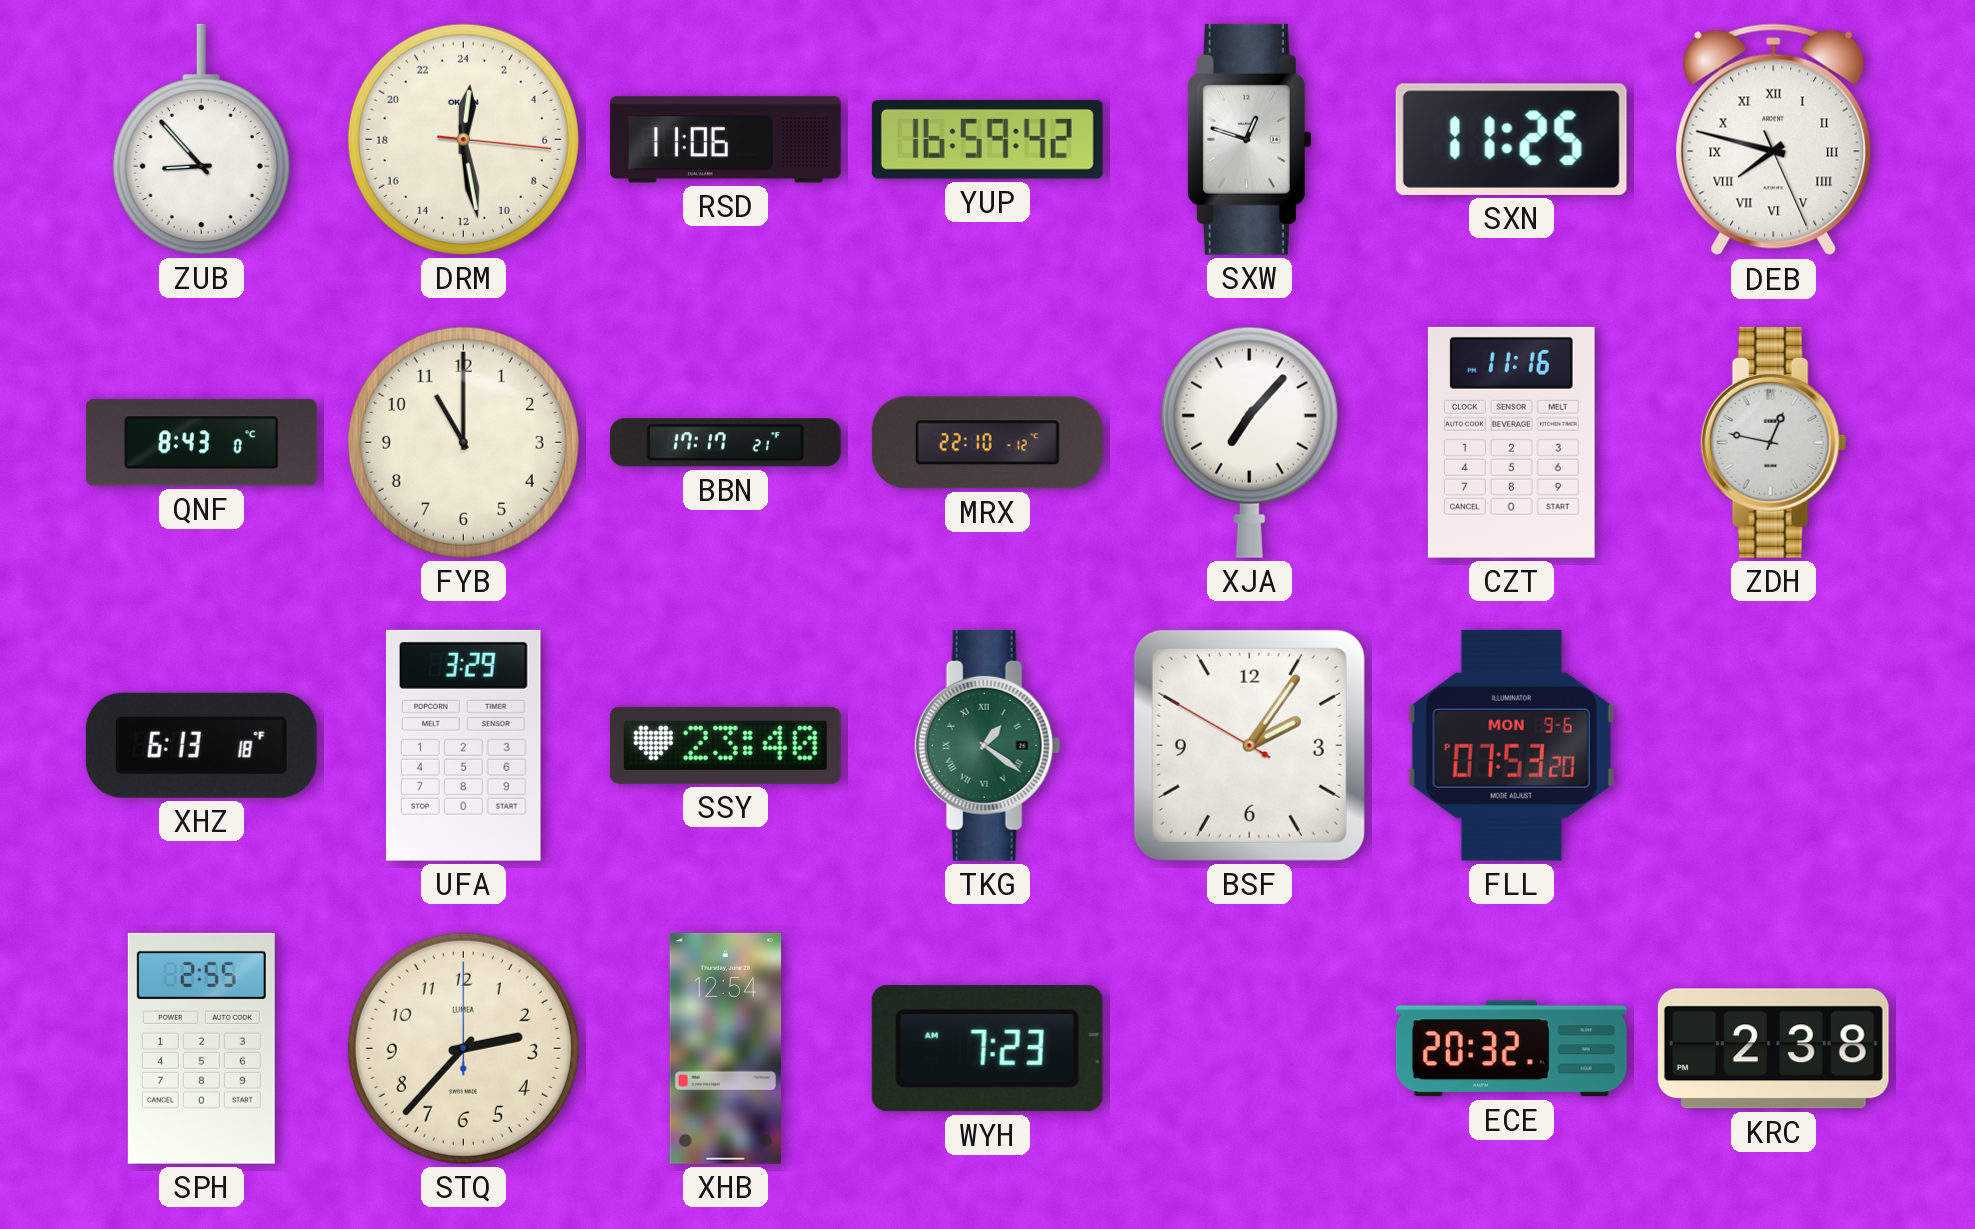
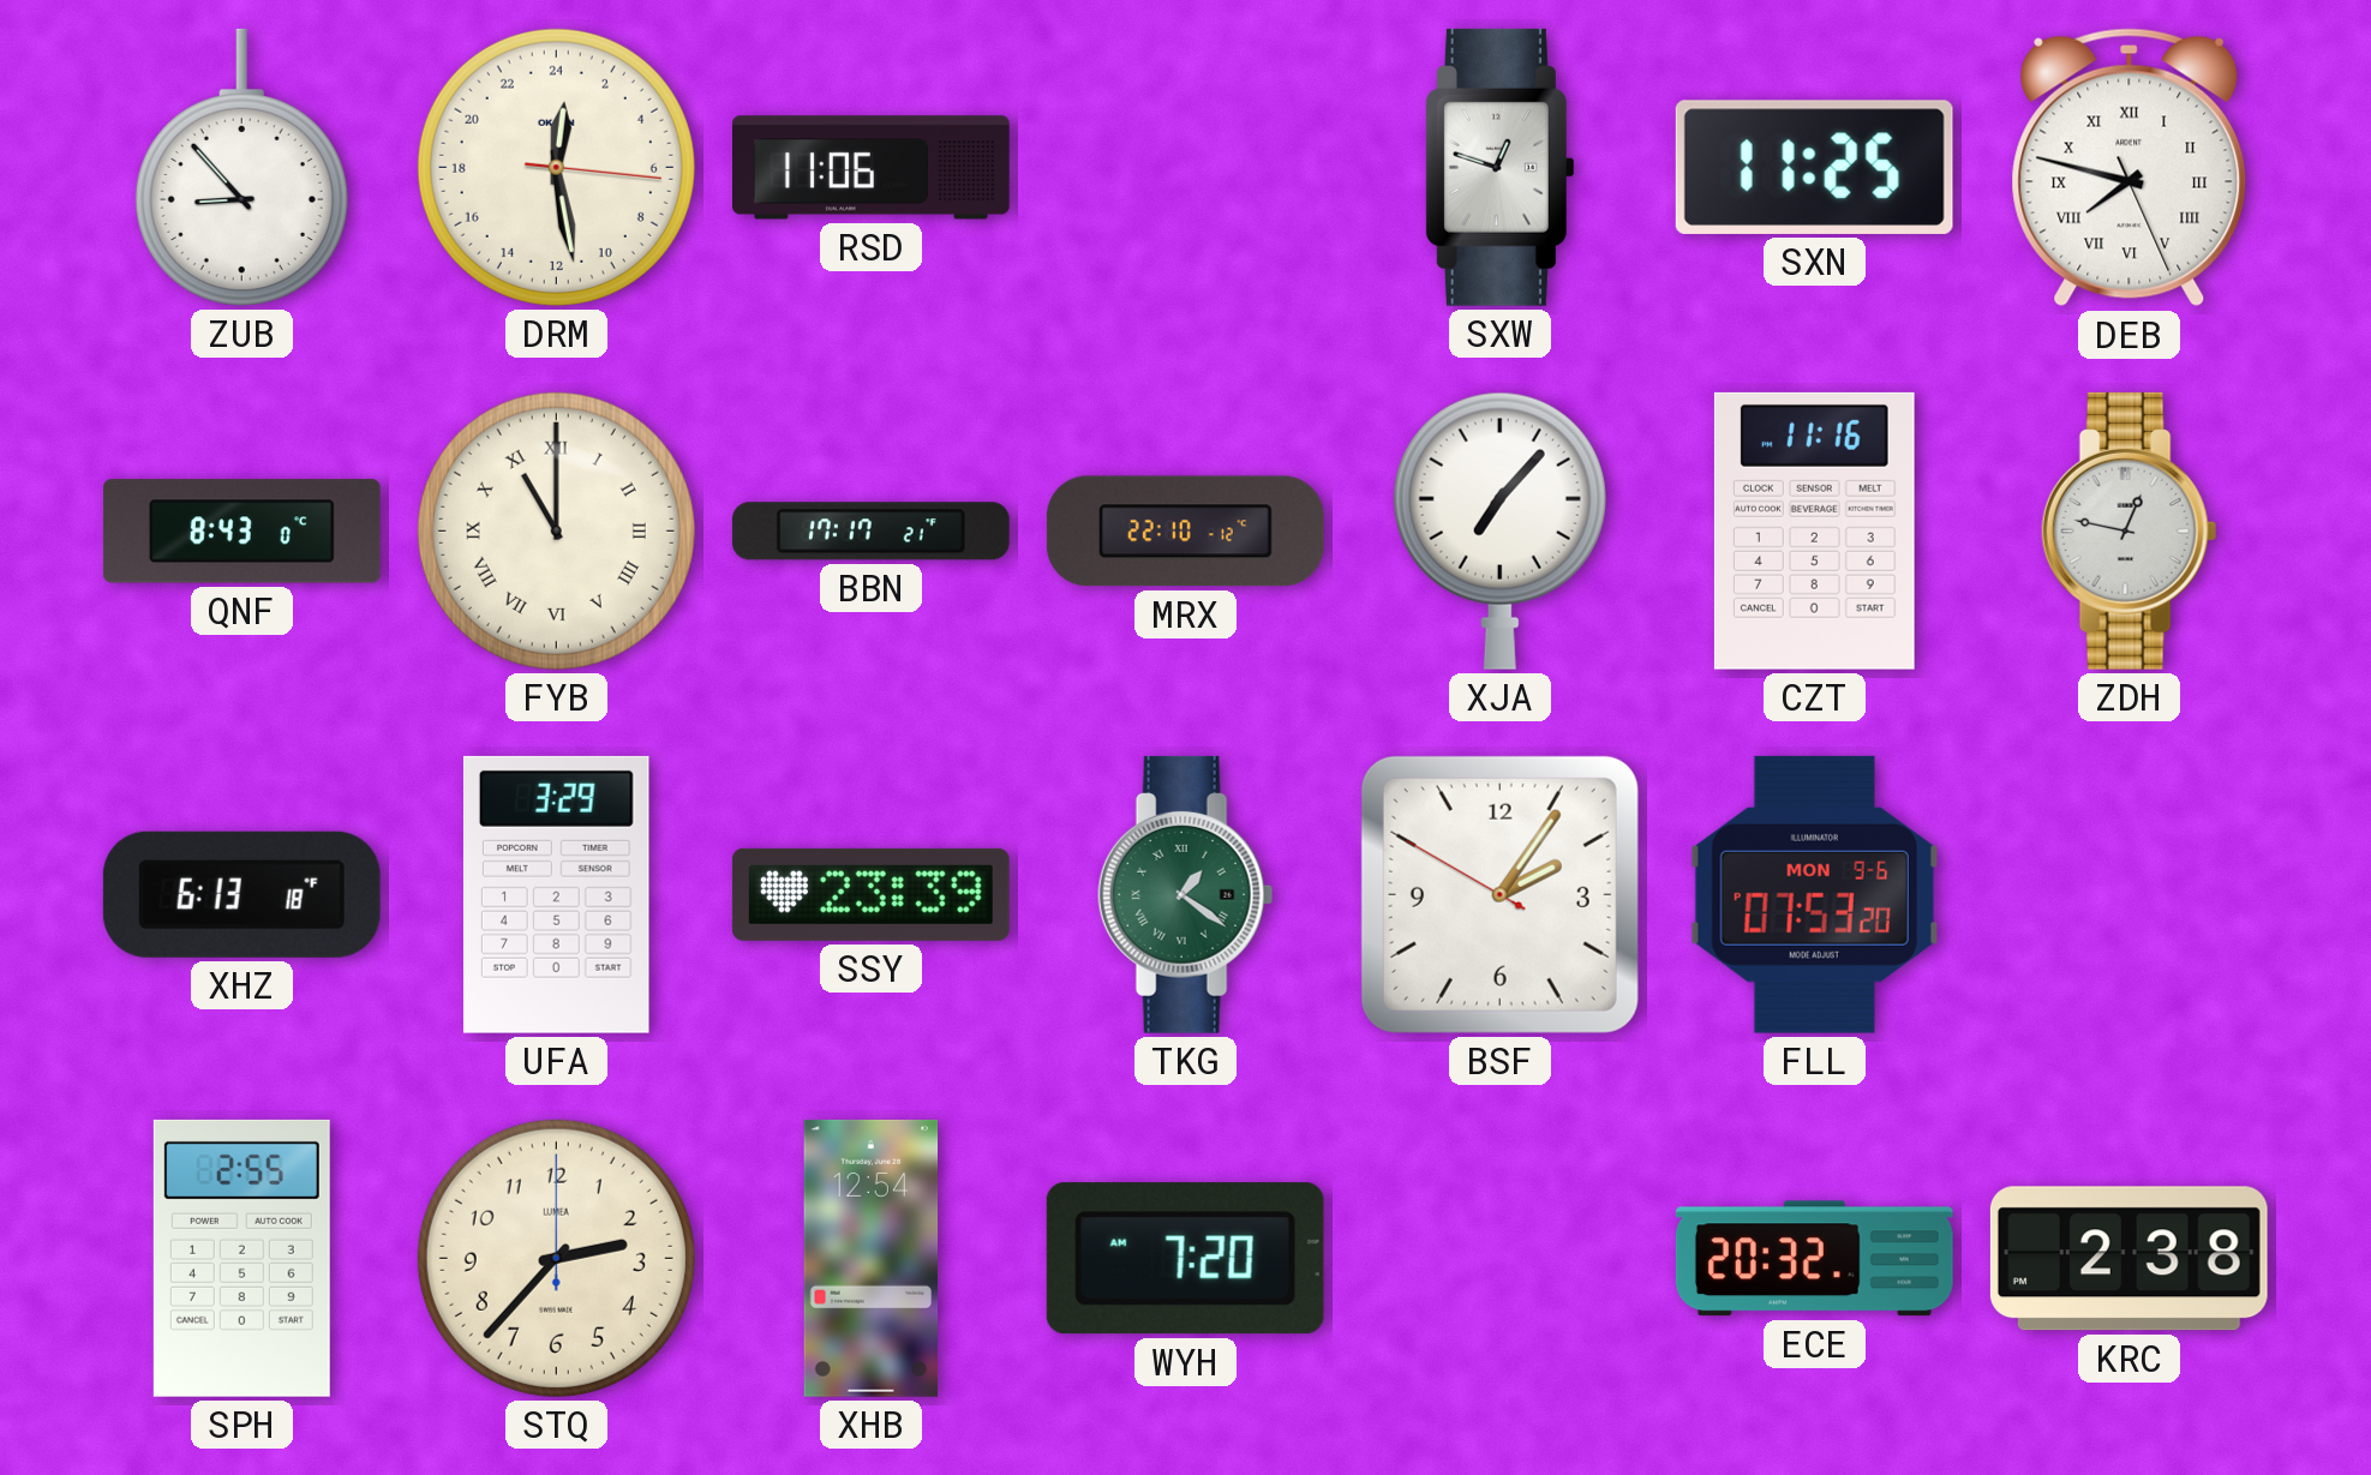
YUP: 16:59 -> none (987, 139)
FYB numerals: Arabic -> Roman (556, 530)
SSY: 23:40 -> 23:39 (870, 894)
WYH: 7:23 -> 7:20 (1185, 1259)
